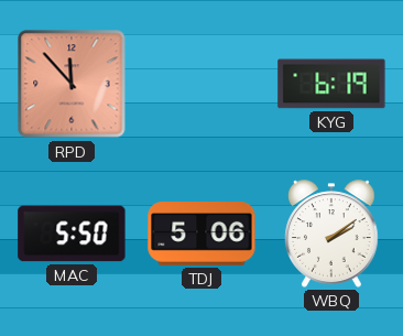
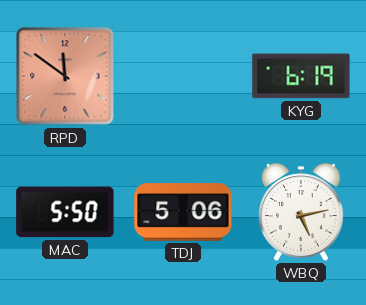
RPD: 11:53 -> 11:51 (65, 76)
WBQ: 2:09 -> 5:13 (301, 212)
